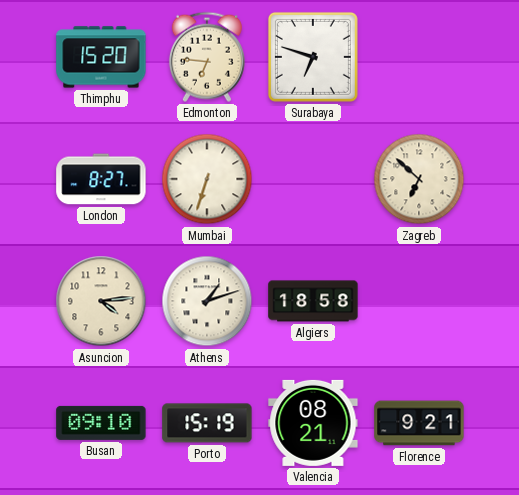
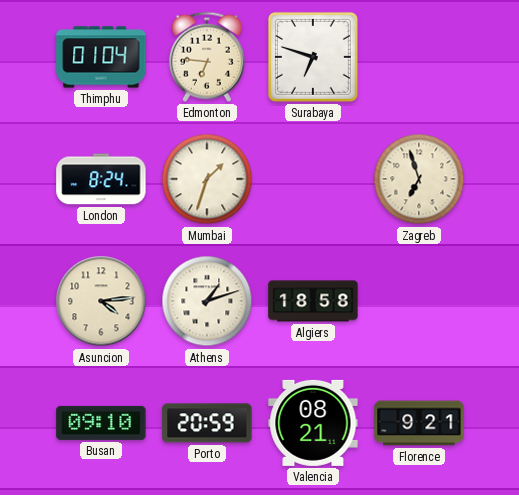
Thimphu: 15:20 -> 01:04 (101, 57)
London: 8:27 -> 8:24 (101, 179)
Mumbai: 6:33 -> 1:33 (207, 179)
Zagreb: 6:52 -> 6:57 (419, 179)
Porto: 15:19 -> 20:59 (207, 423)
